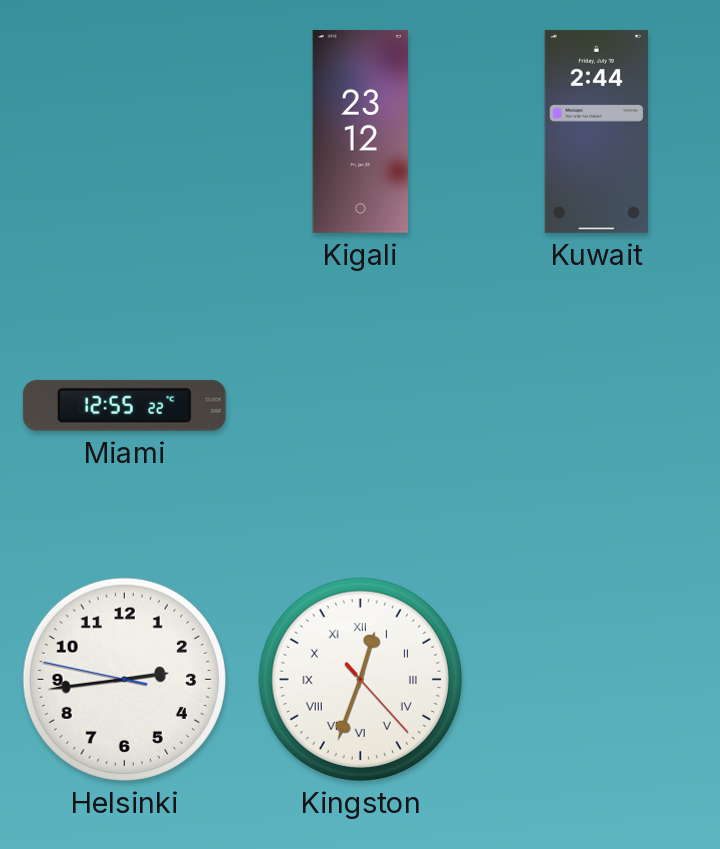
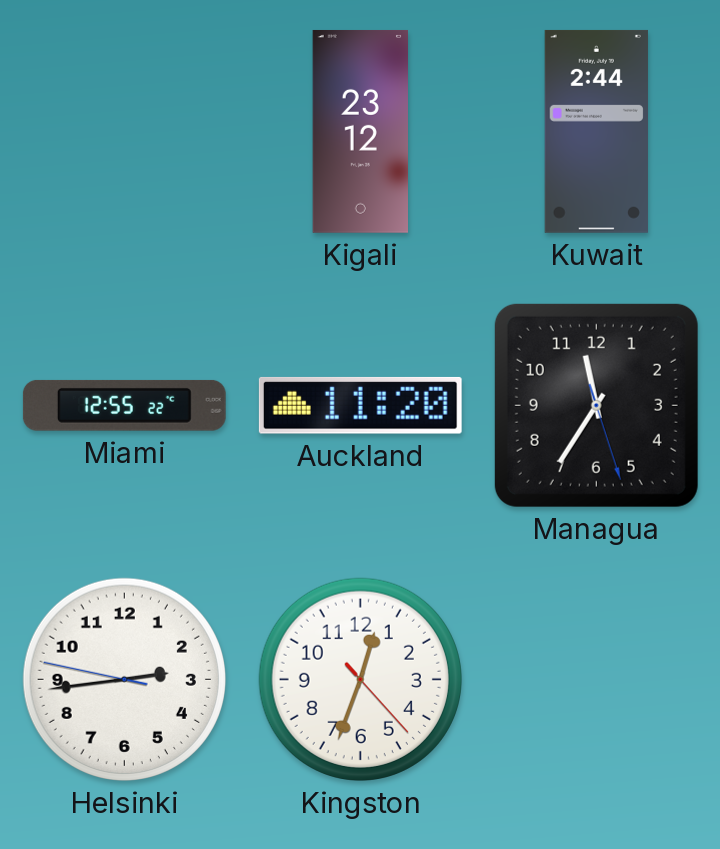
Auckland: none -> 11:20 (360, 405)
Managua: none -> 11:35 (596, 405)
Kingston numerals: Roman -> Arabic (360, 679)
